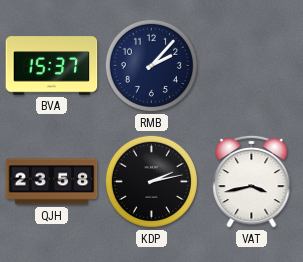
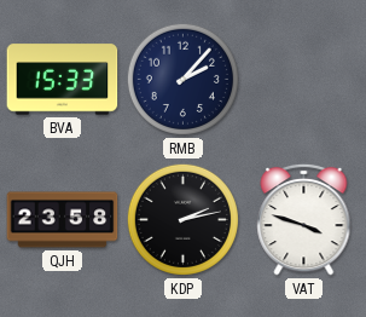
BVA: 15:37 -> 15:33 (63, 80)
VAT: 3:43 -> 3:48 (304, 219)
